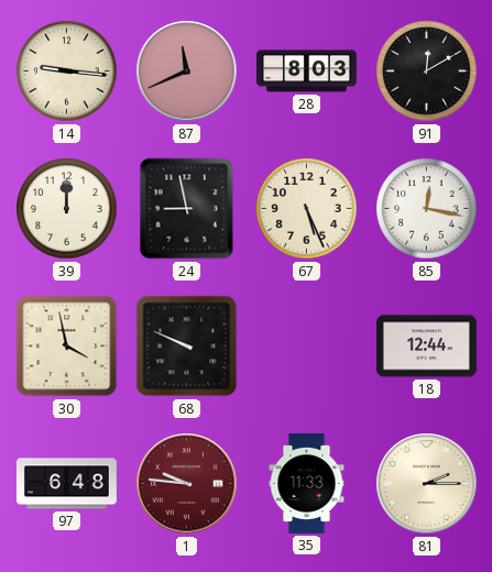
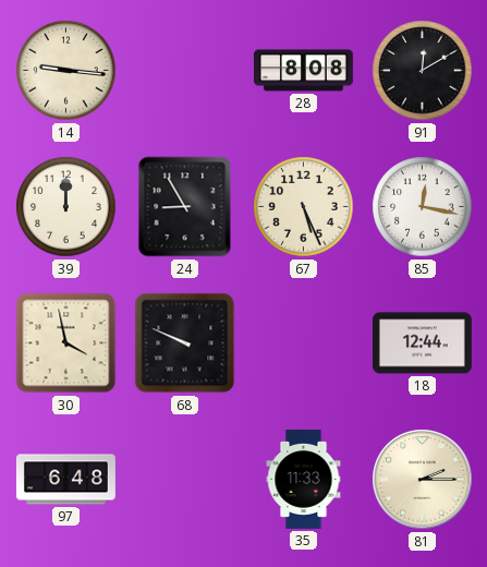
87: 11:41 -> none (187, 71)
28: 8:03 -> 8:08 (303, 71)
24: 8:58 -> 8:55 (185, 207)
1: 9:46 -> none (187, 484)
